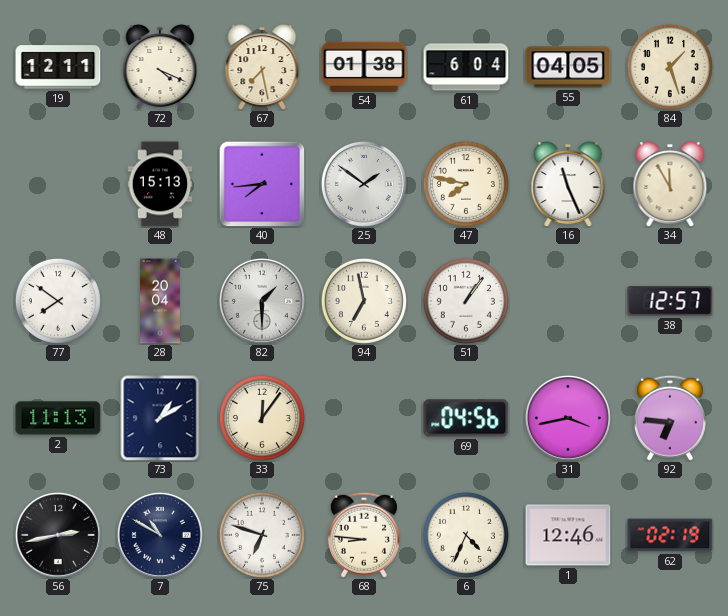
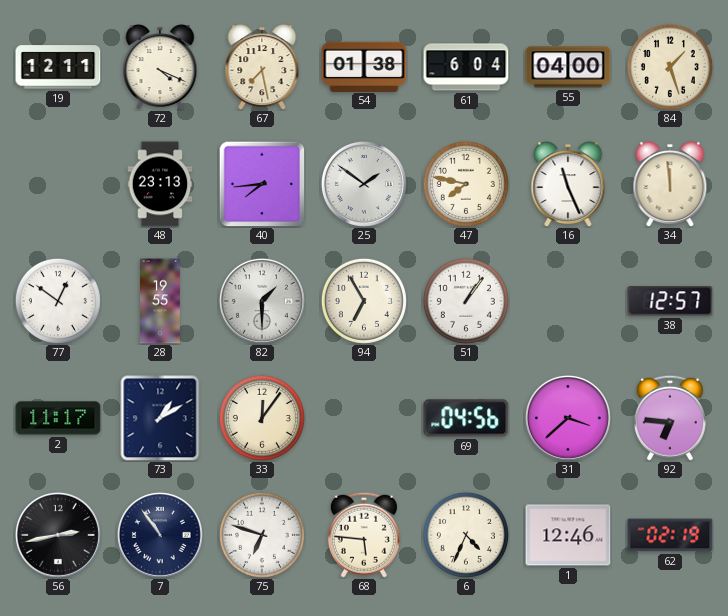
55: 04:05 -> 04:00 (568, 67)
48: 15:13 -> 23:13 (160, 184)
34: 11:55 -> 11:59 (670, 184)
77: 7:51 -> 12:51 (58, 301)
28: 20:04 -> 19:55 (161, 301)
94: 6:58 -> 6:55 (364, 301)
2: 11:13 -> 11:17 (58, 418)
31: 3:43 -> 3:38 (568, 418)
7: 10:50 -> 10:54 (160, 535)
68: 8:46 -> 5:46 (364, 535)
